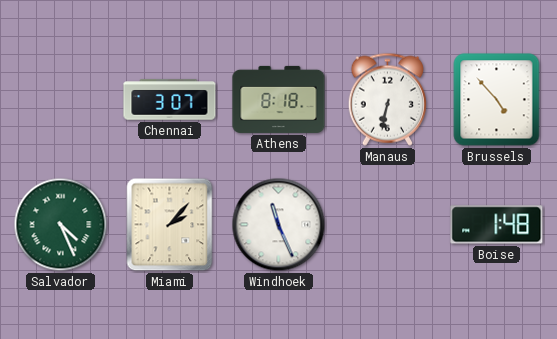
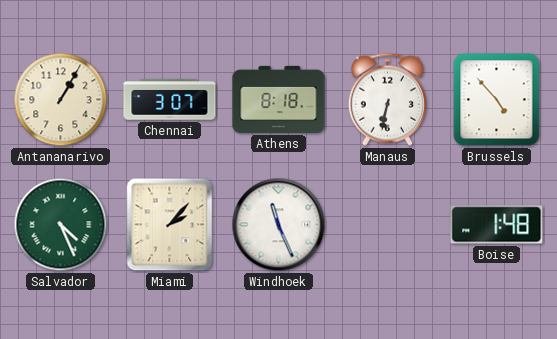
Antananarivo: none -> 1:05 (61, 100)
